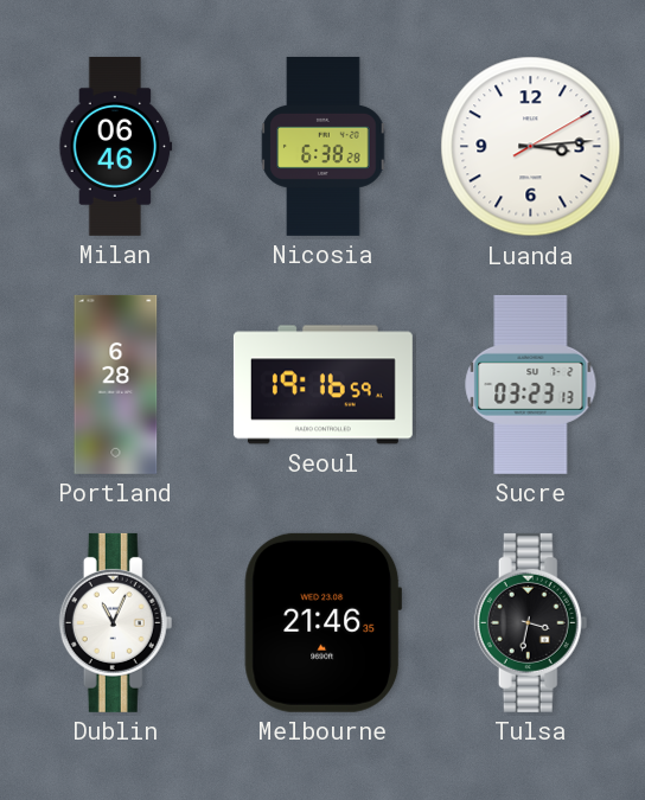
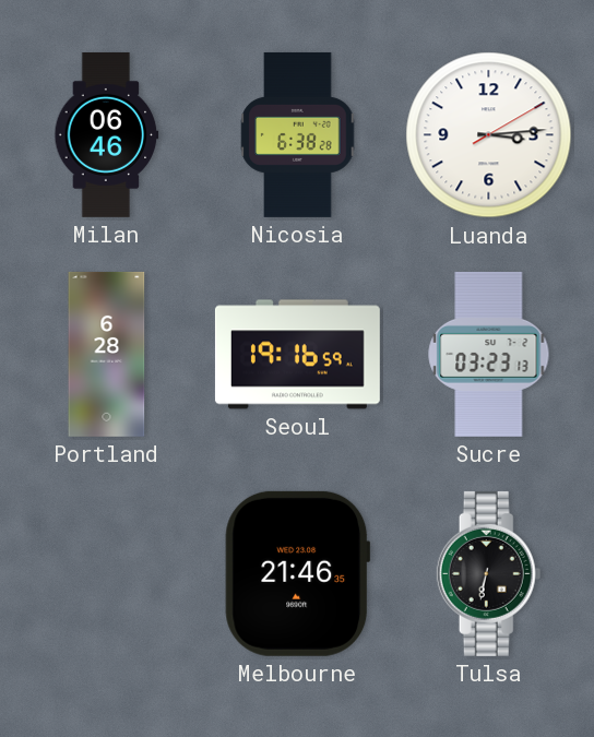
Dublin: 11:04 -> none (116, 622)
Tulsa: 3:32 -> 6:32 (489, 573)
